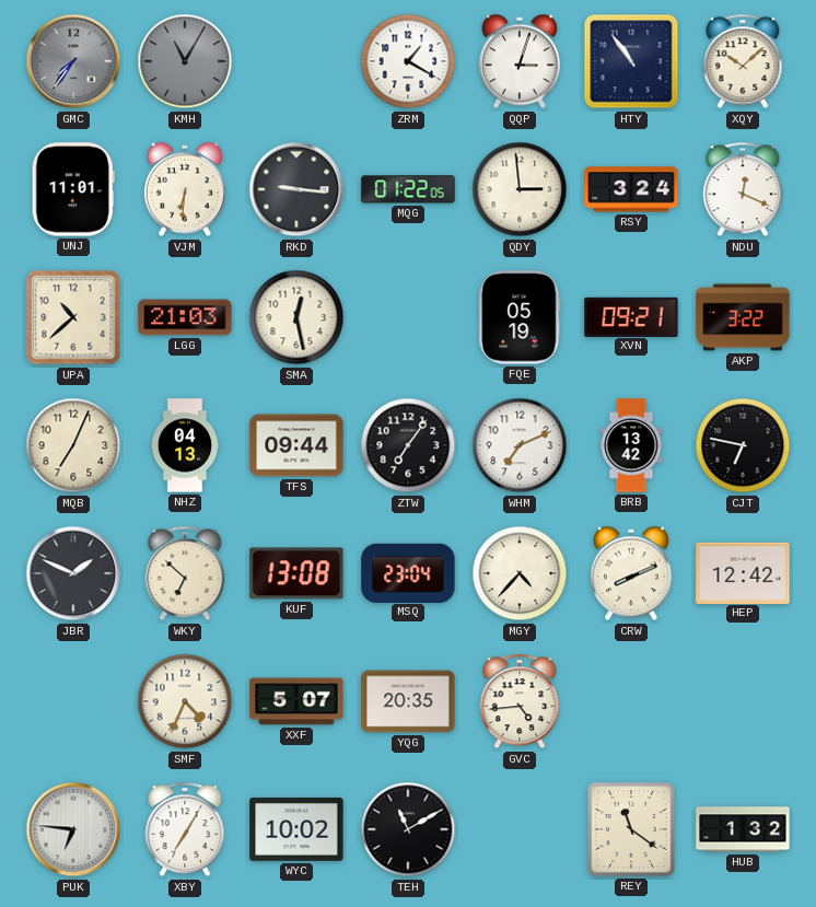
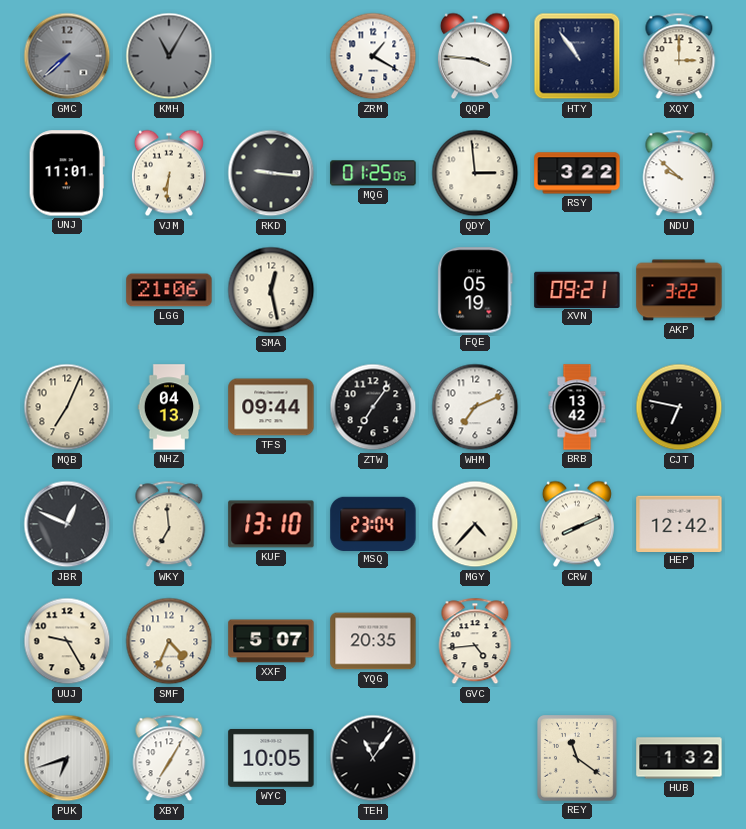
GMC: 7:36 -> 7:38 (67, 56)
QQP: 3:03 -> 3:46 (475, 56)
XQY: 10:08 -> 3:00 (679, 56)
MQG: 01:22 -> 01:25 (373, 173)
RSY: 3:24 -> 3:22 (577, 173)
NDU: 12:19 -> 9:52 (679, 173)
UPA: 10:38 -> none (73, 317)
LGG: 21:03 -> 21:06 (169, 290)
JBR: 1:49 -> 12:49 (67, 524)
WKY: 6:52 -> 6:59 (169, 524)
KUF: 13:08 -> 13:10 (271, 524)
UUJ: none -> 9:25 (67, 641)
PUK: 6:46 -> 6:42 (67, 758)
WYC: 10:02 -> 10:05 (271, 758)
TEH: 11:10 -> 11:06 (373, 758)
